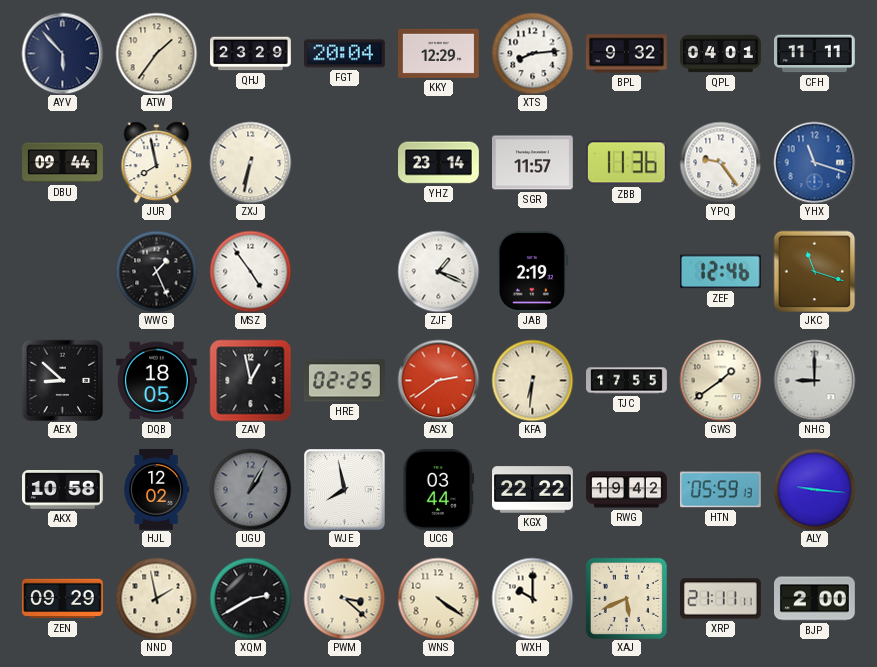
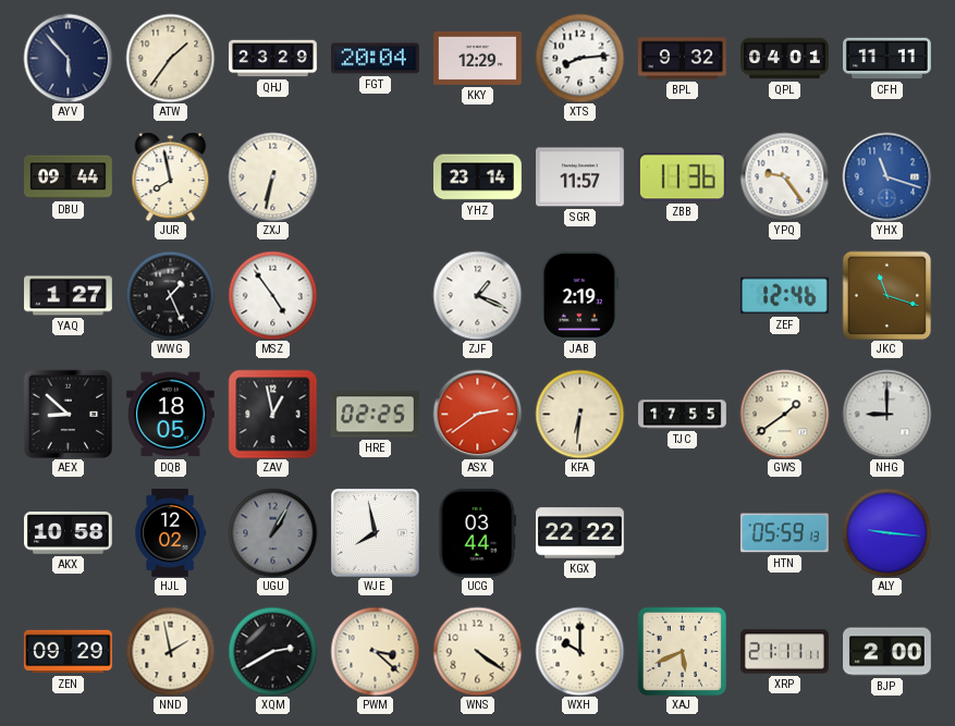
YAQ: none -> 1:27 (69, 296)
RWG: 19:42 -> none (627, 490)
